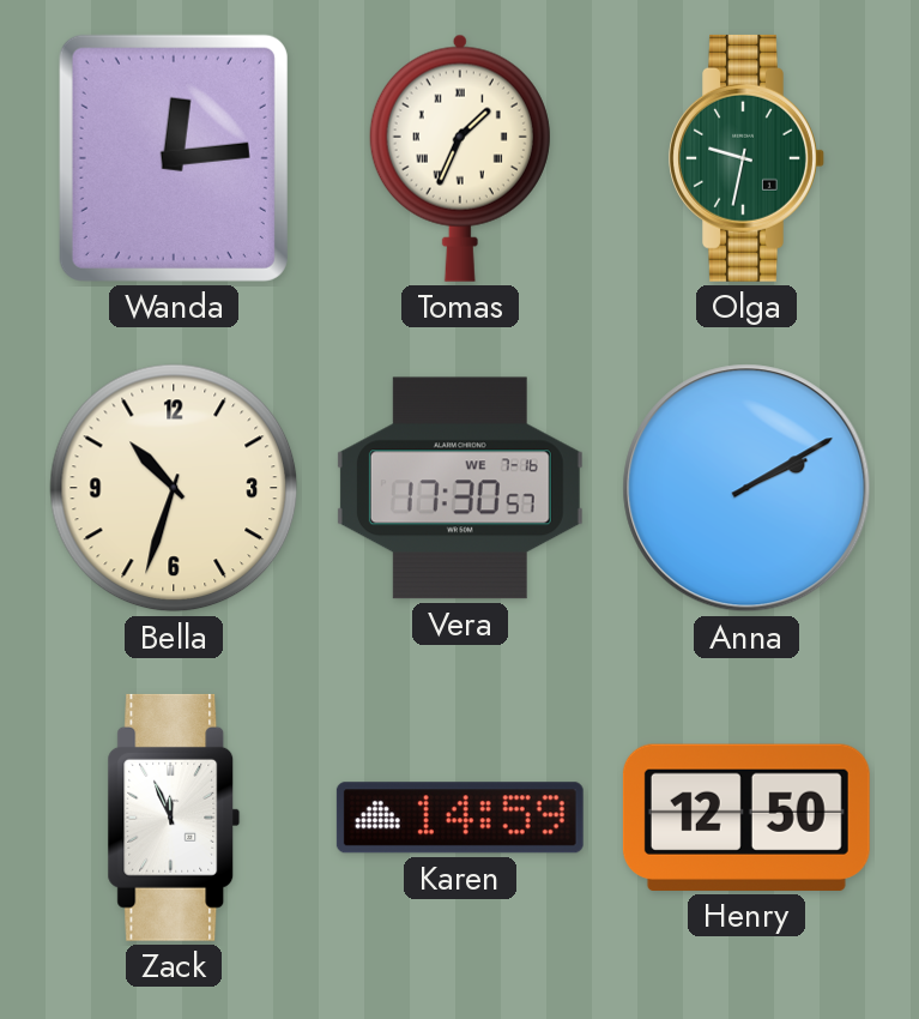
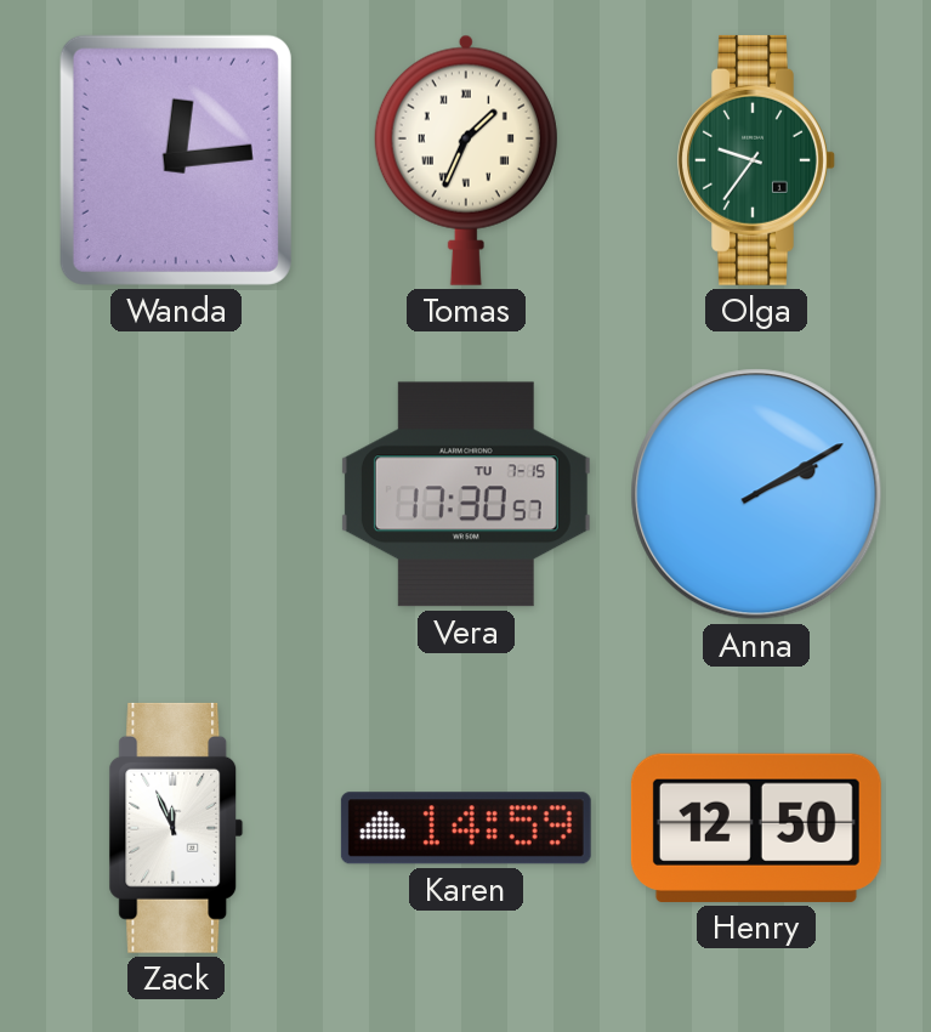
Olga: 9:32 -> 9:36 (756, 160)
Bella: 10:33 -> none (174, 488)
Vera date: WE 7-16 -> TU 7-15 (466, 494)
